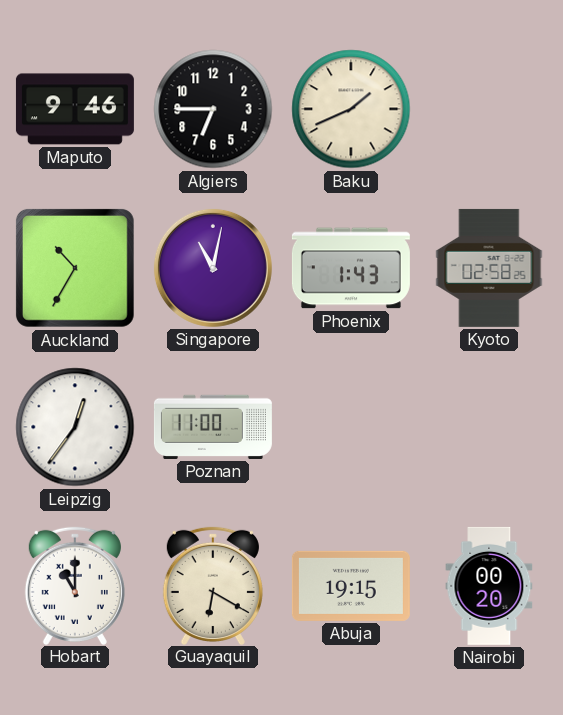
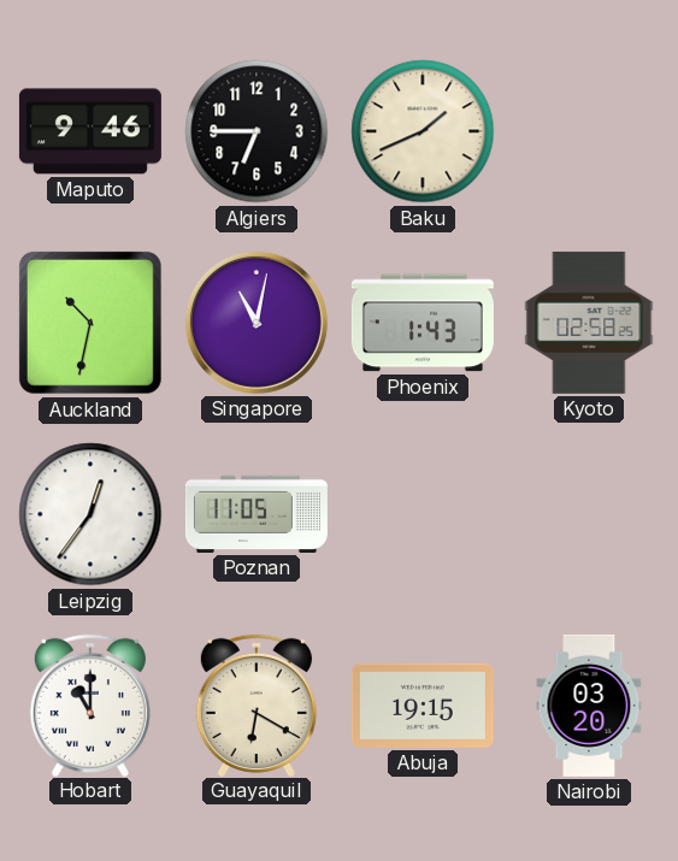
Auckland: 10:35 -> 10:32 (90, 323)
Poznan: 11:00 -> 11:05 (257, 514)
Nairobi: 00:20 -> 03:20 (589, 706)
